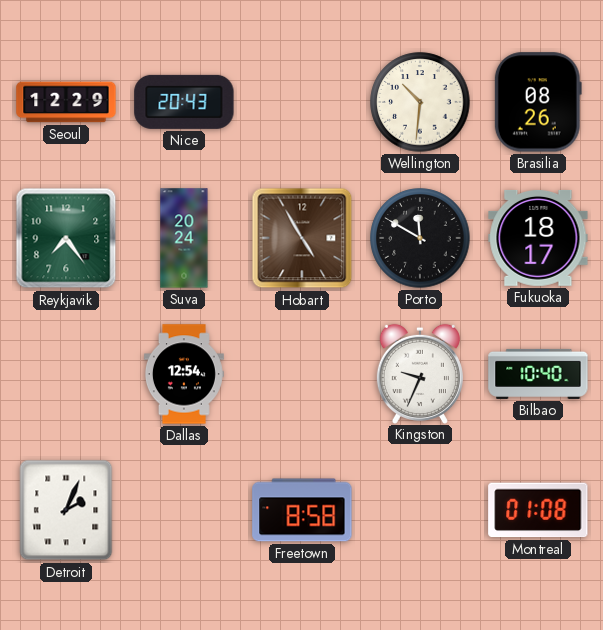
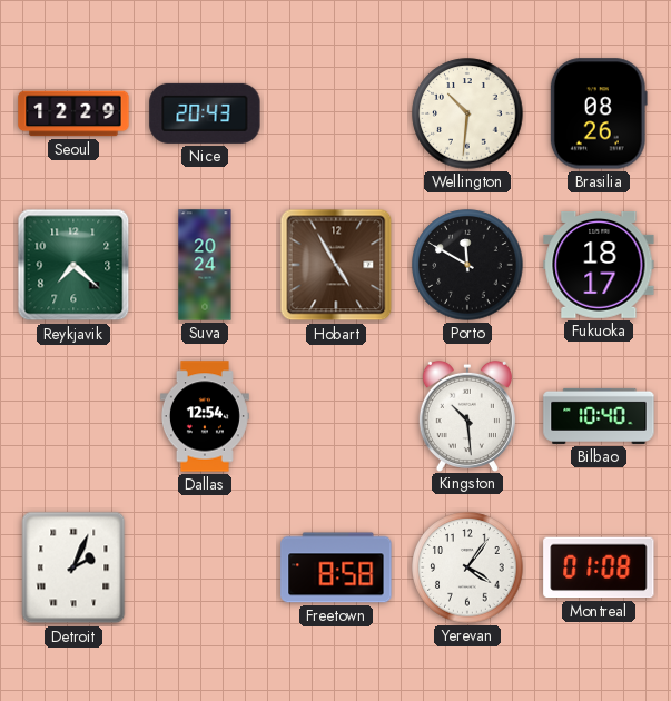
Reykjavik: 7:24 -> 7:22 (73, 265)
Kingston: 9:34 -> 10:29 (467, 415)
Yerevan: none -> 4:06 (467, 567)
